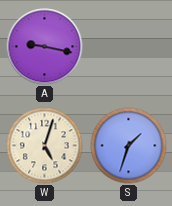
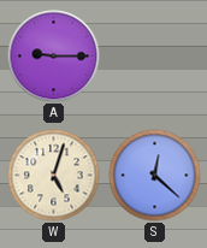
A: 9:17 -> 9:15 (54, 57)
S: 1:33 -> 12:22 (155, 176)
